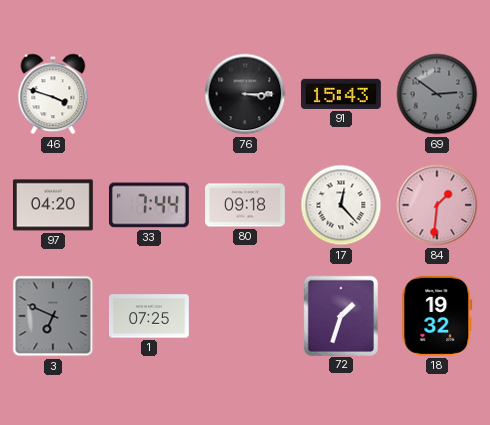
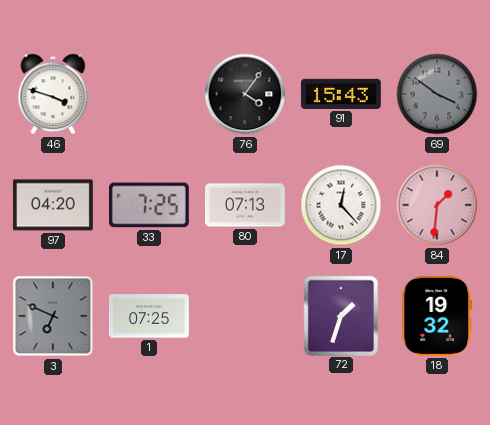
76: 3:15 -> 4:06 (245, 94)
69: 2:51 -> 3:51 (437, 94)
33: 7:44 -> 7:25 (149, 205)
80: 09:18 -> 07:13 (246, 205)
